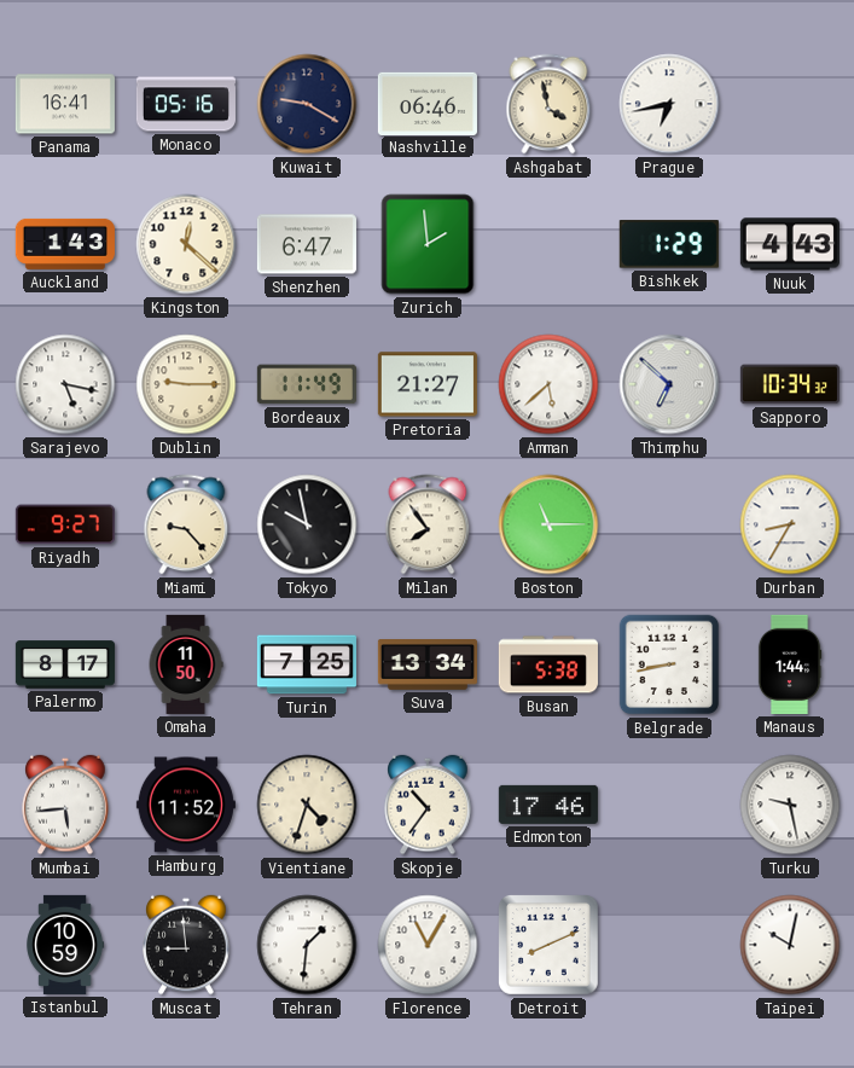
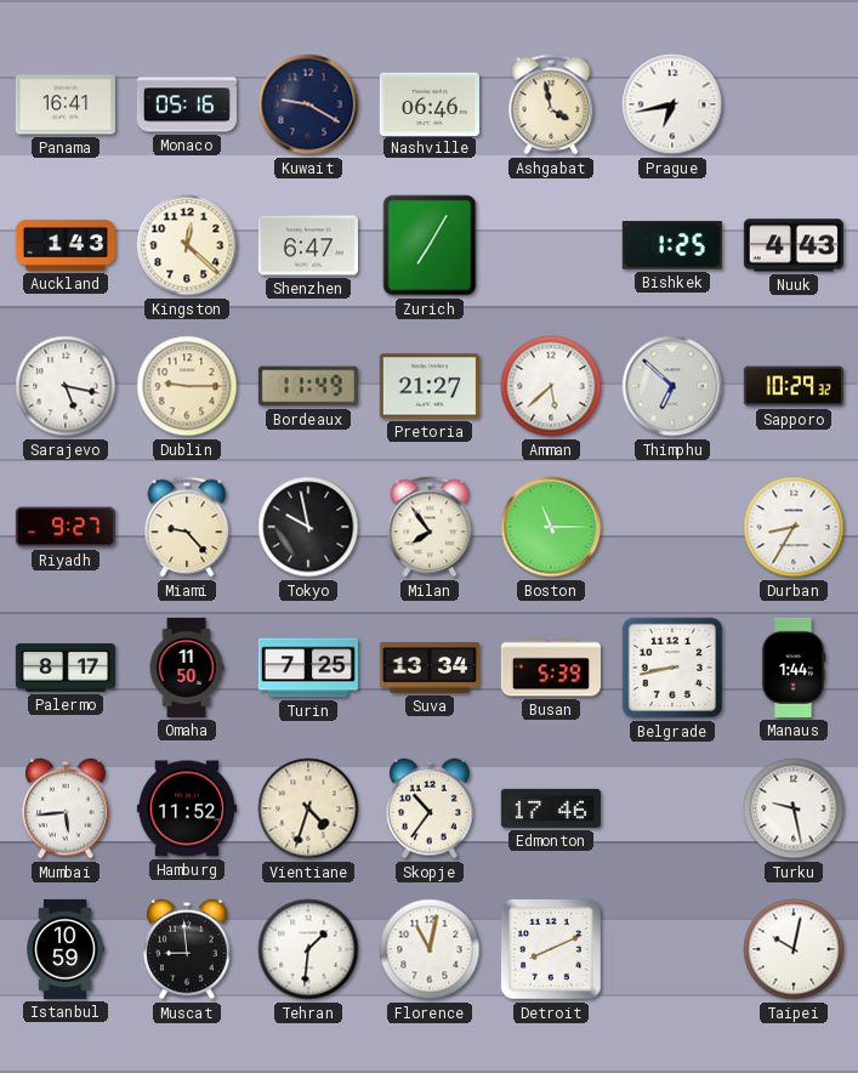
Zurich: 1:59 -> 7:05 (430, 245)
Bishkek: 1:29 -> 1:25 (672, 245)
Sapporo: 10:34 -> 10:29 (794, 386)
Busan: 5:38 -> 5:39 (551, 668)
Florence: 11:05 -> 11:02 (430, 949)
